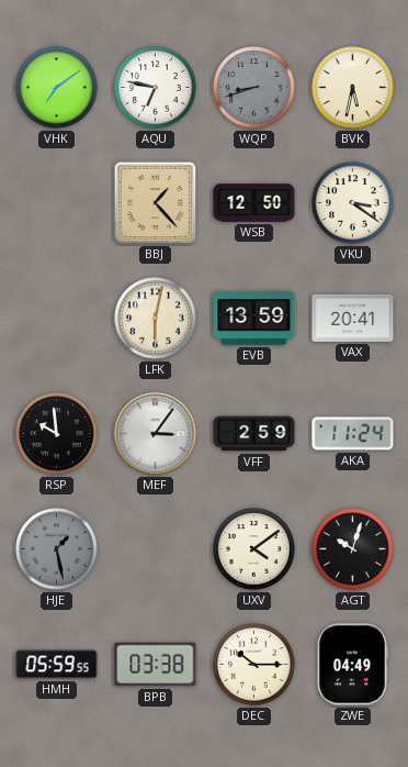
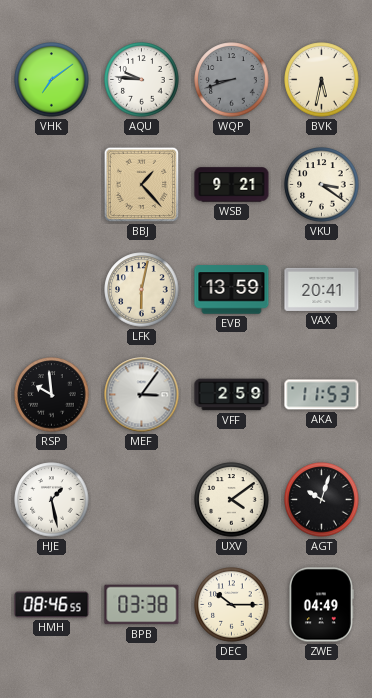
AQU: 6:47 -> 9:46 (142, 80)
WSB: 12:50 -> 9:21 (232, 185)
AKA: 11:24 -> 11:53 (322, 395)
HJE dial: grey -> white (52, 500)
HMH: 05:59 -> 08:46 (52, 605)
